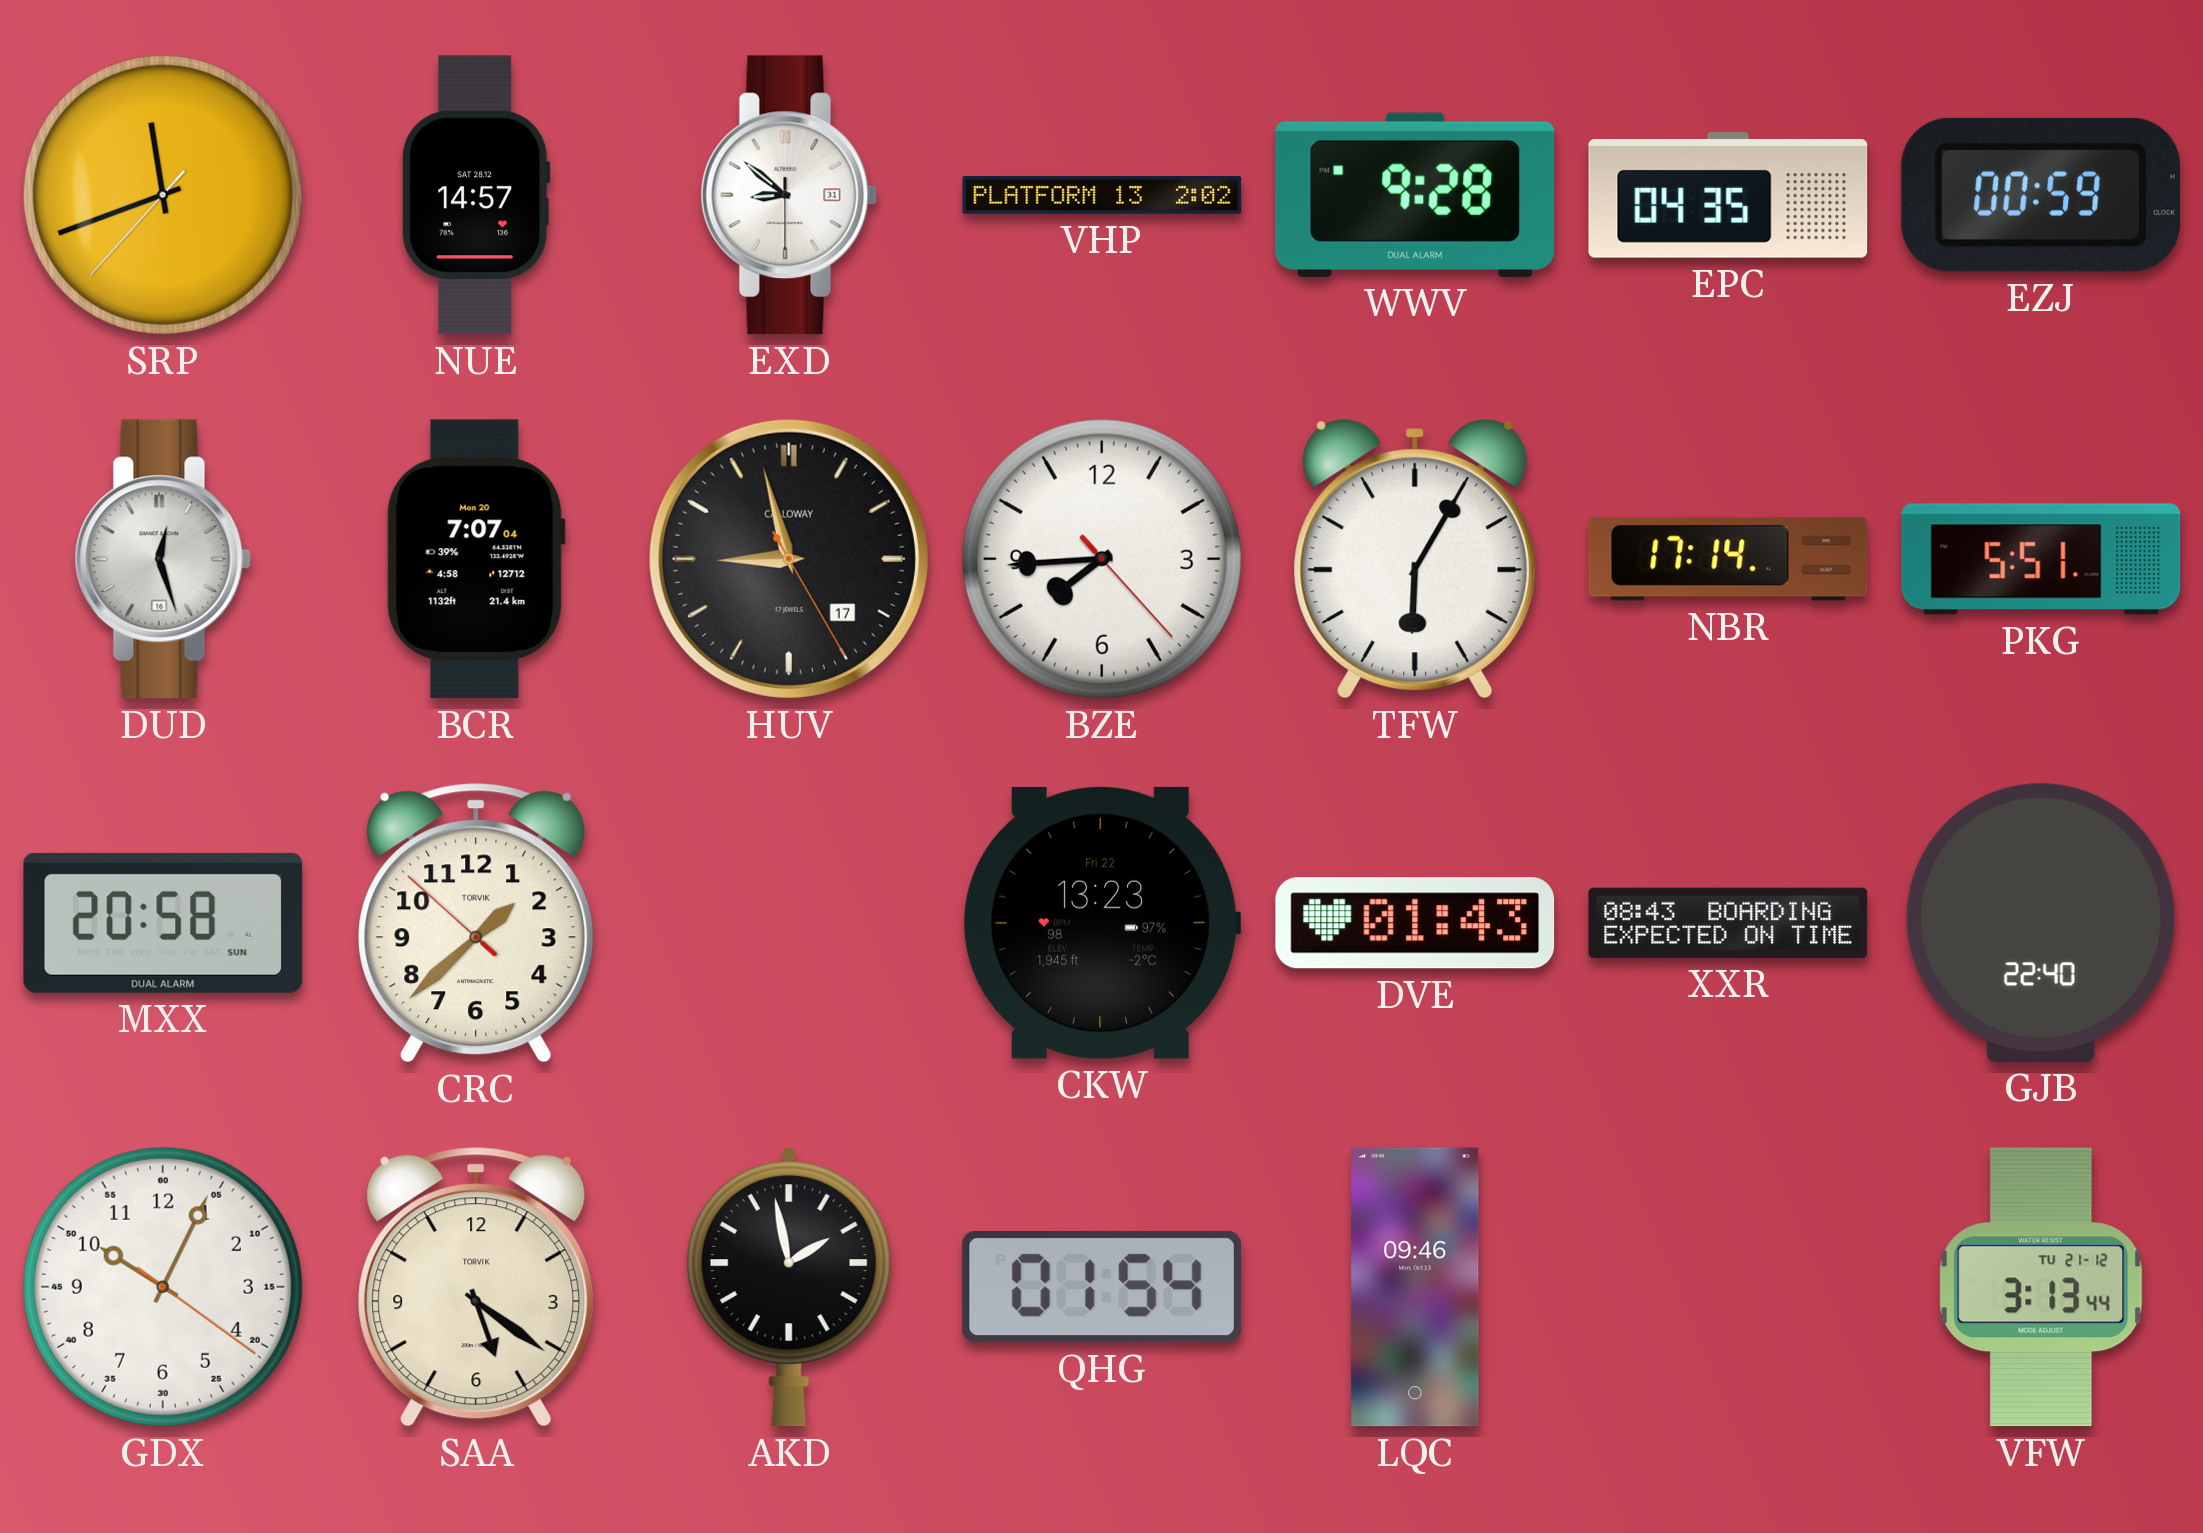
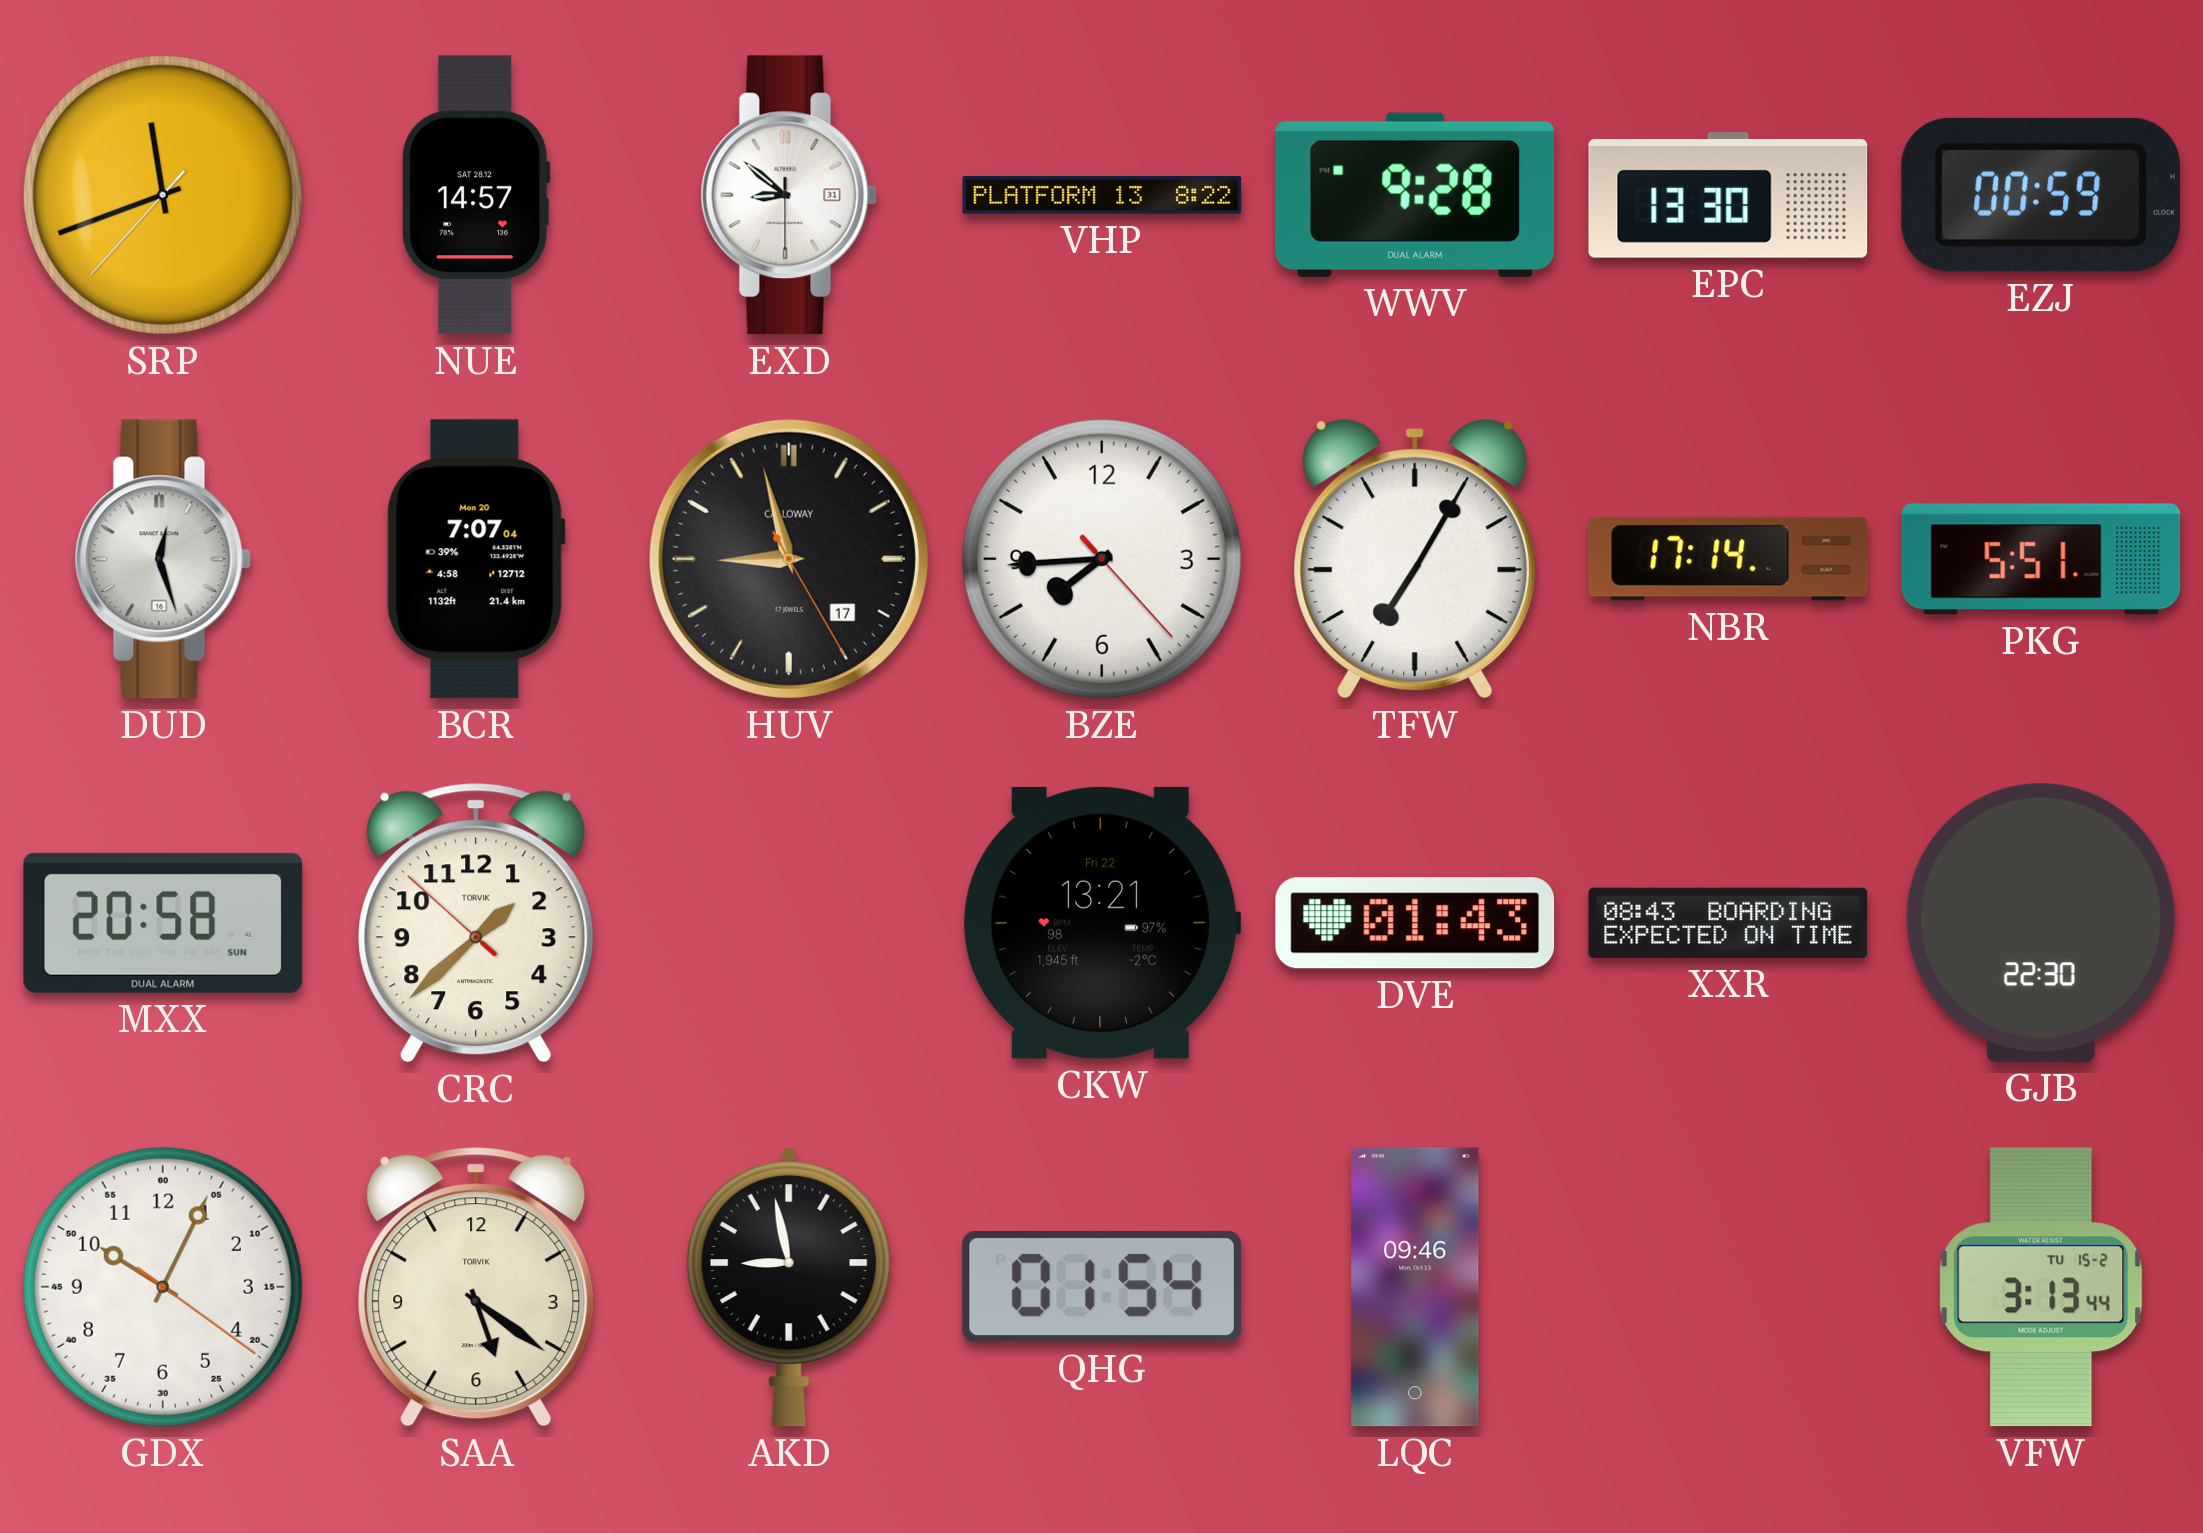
VHP: 2:02 -> 8:22 (1102, 195)
EPC: 04:35 -> 13:30 (1728, 195)
TFW: 6:05 -> 7:05 (1415, 559)
CKW: 13:23 -> 13:21 (1102, 923)
GJB: 22:40 -> 22:30 (2041, 923)
AKD: 1:58 -> 8:58 (789, 1287)
VFW date: TU 21-12 -> TU 15-2 (2041, 1287)
